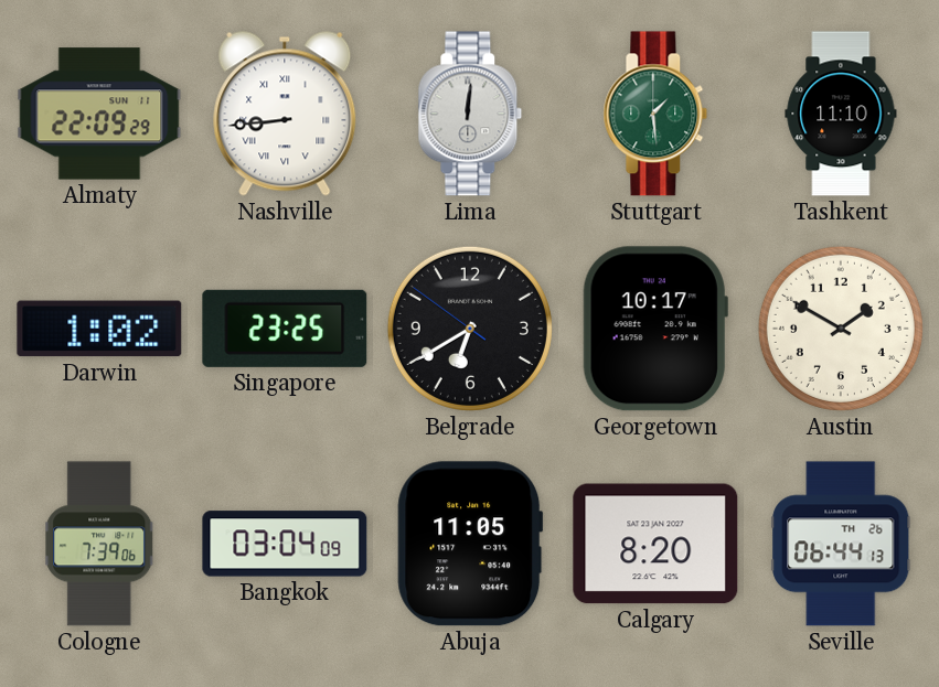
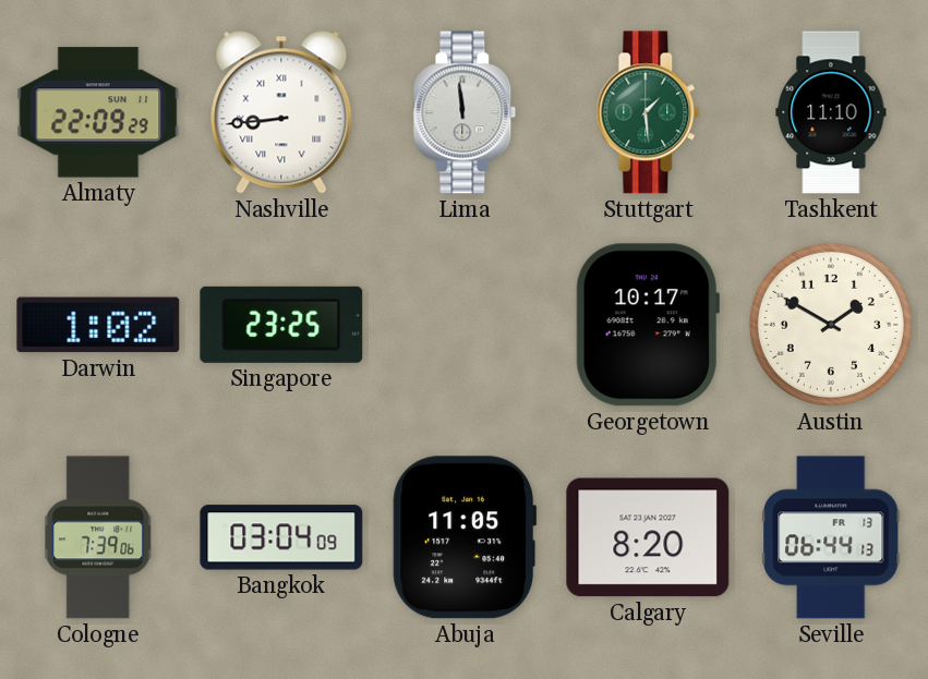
Lima: 12:01 -> 11:59 (465, 112)
Belgrade: 6:39 -> none (470, 329)
Seville date: TH 26 -> FR 13 (831, 537)
